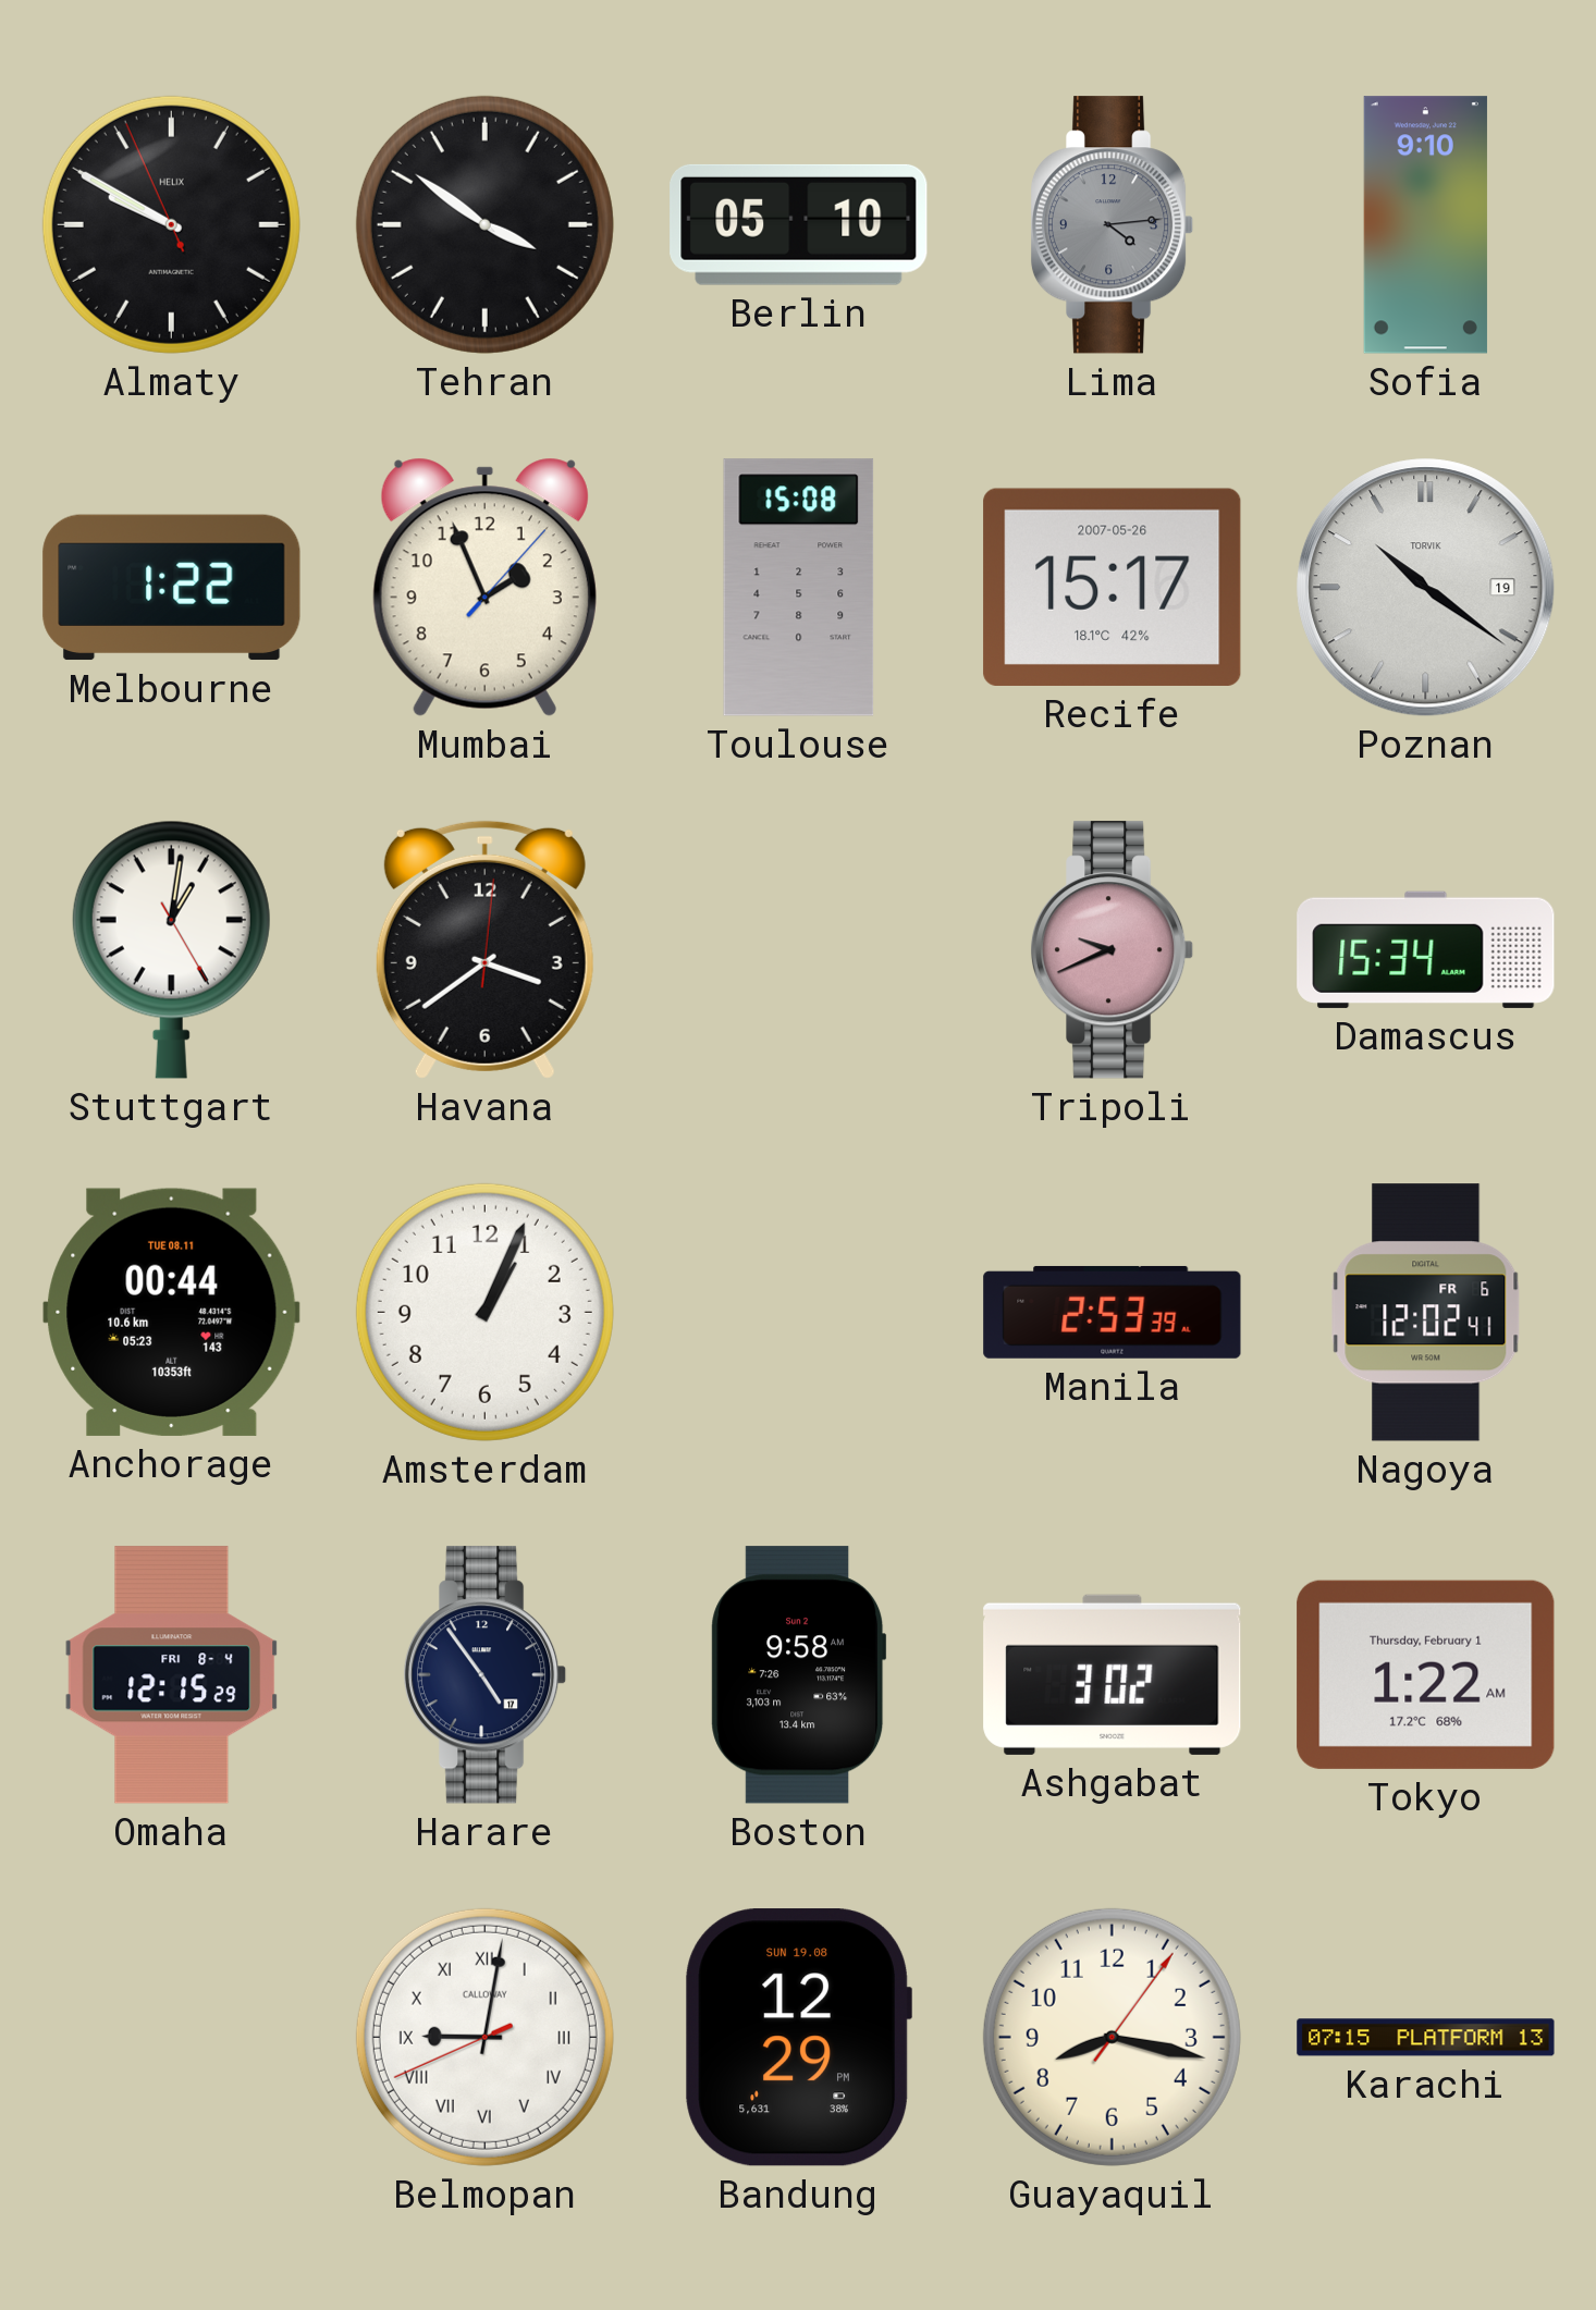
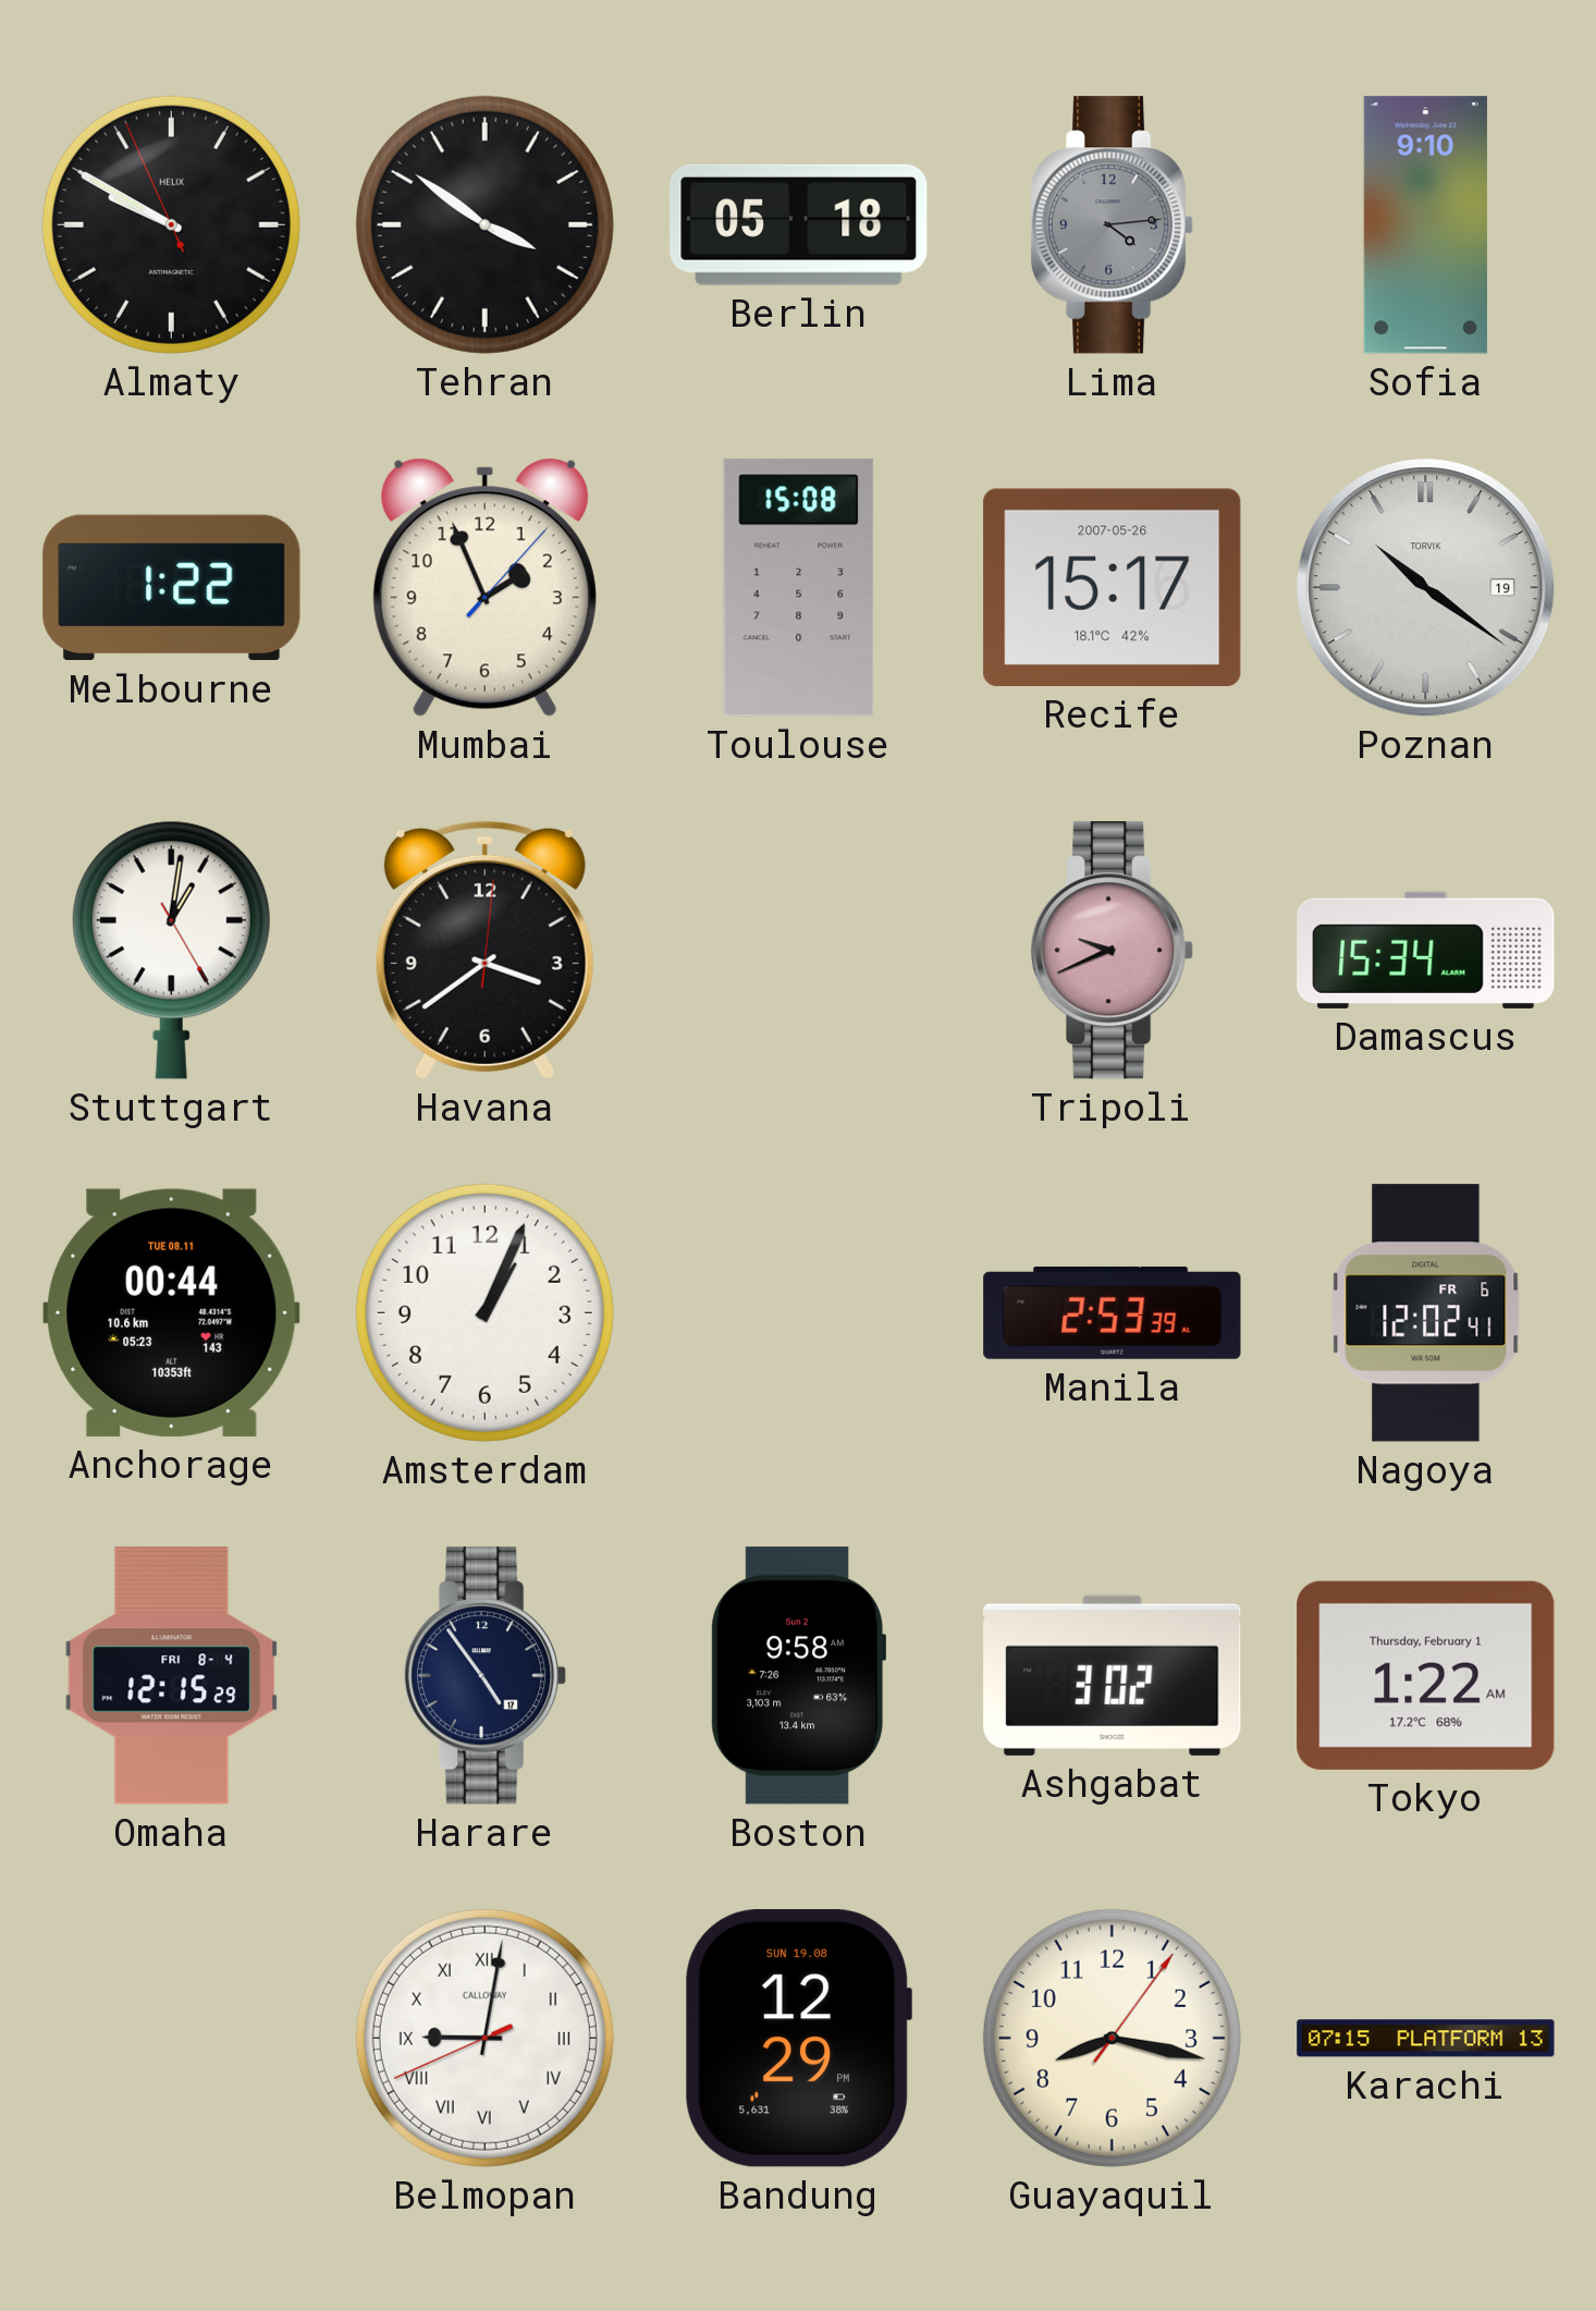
Berlin: 05:10 -> 05:18 (799, 224)
